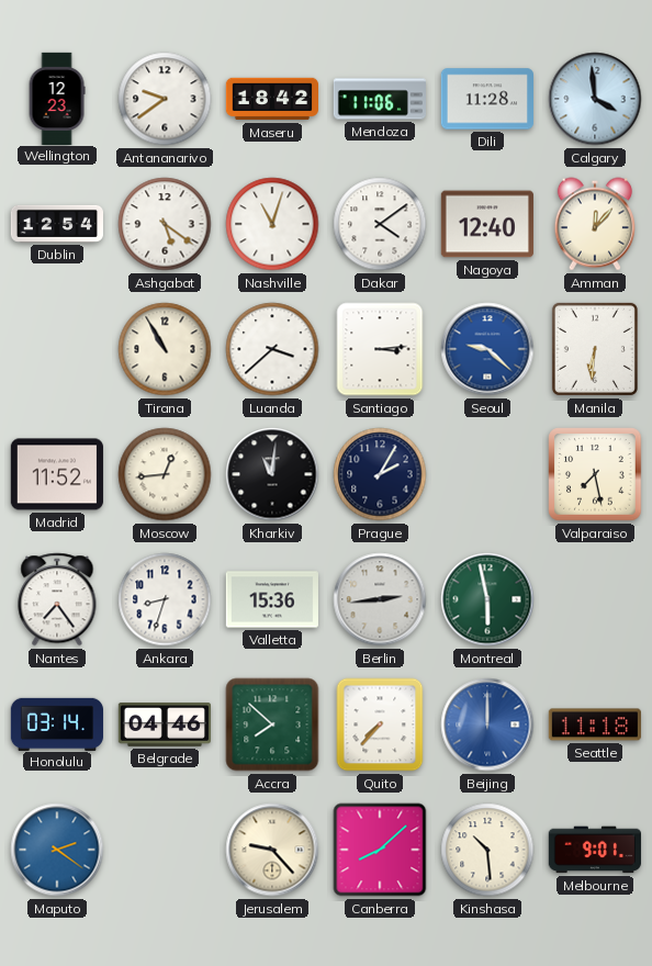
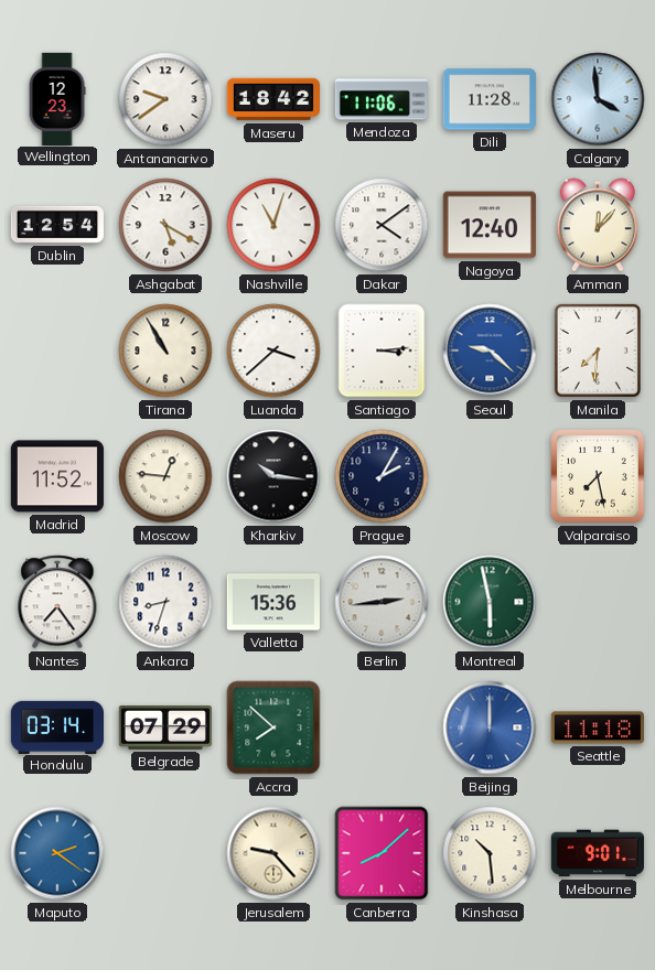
Ashgabat: 5:21 -> 5:20 (165, 225)
Manila: 6:31 -> 7:31 (598, 351)
Moscow: 12:44 -> 12:46 (165, 476)
Kharkiv: 11:01 -> 10:16 (273, 476)
Belgrade: 04:46 -> 07:29 (164, 729)
Quito: 7:37 -> none (380, 724)
